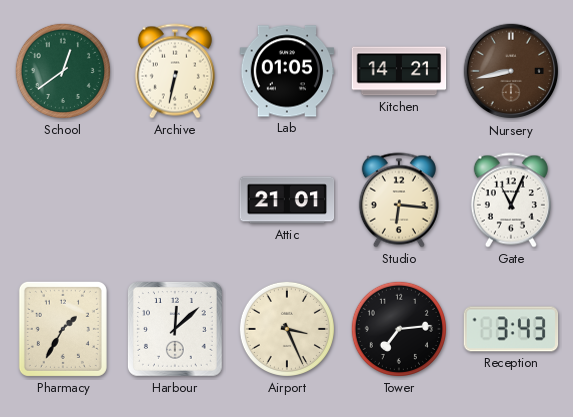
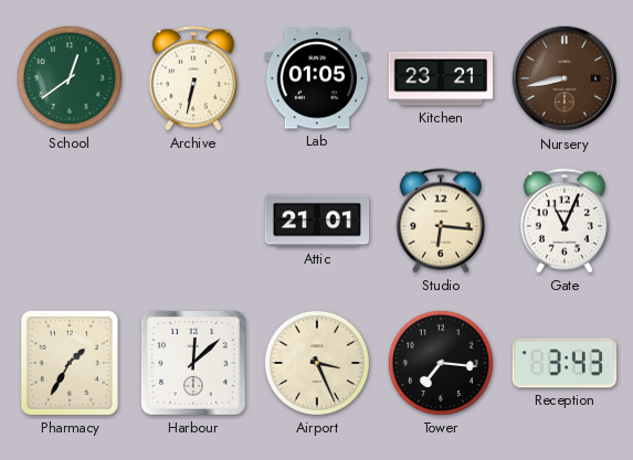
Kitchen: 14:21 -> 23:21 (441, 78)
Tower: 7:14 -> 7:16 (441, 363)
